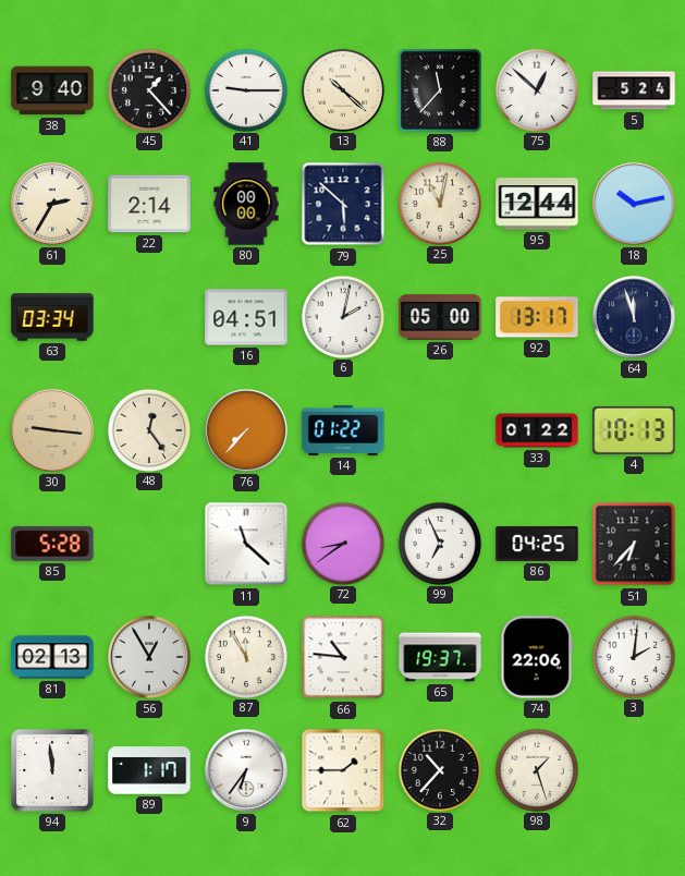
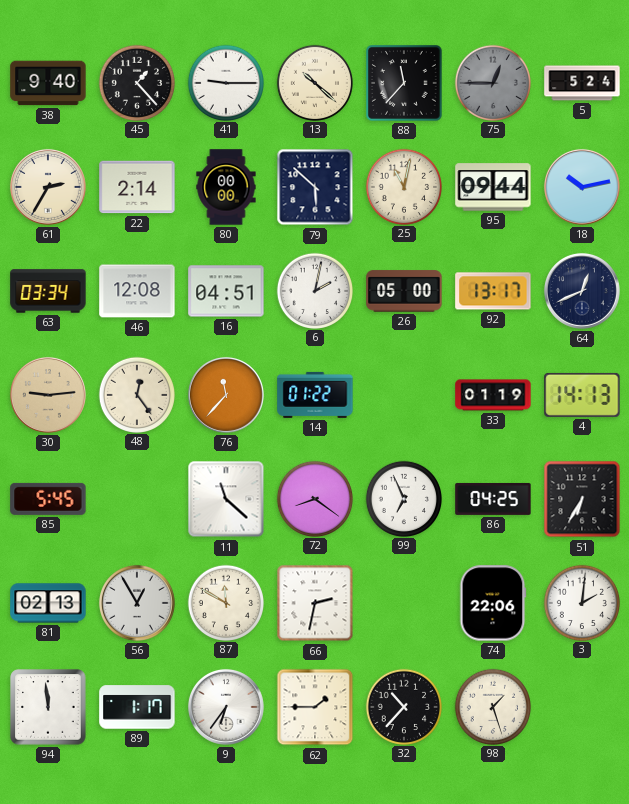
75: 12:52 -> 12:45 (492, 82)
75 dial: white -> grey (492, 82)
95: 12:44 -> 09:44 (493, 187)
46: none -> 12:08 (137, 291)
64: 11:57 -> 12:41 (582, 291)
30: 9:16 -> 9:14 (48, 395)
76: 7:37 -> 11:37 (226, 395)
33: 01:22 -> 01:19 (493, 395)
4: 10:13 -> 14:13 (582, 395)
85: 5:28 -> 5:45 (48, 499)
72: 8:39 -> 8:21 (314, 498)
51: 6:37 -> 6:35 (582, 499)
87: 11:55 -> 11:50 (225, 602)
66: 10:46 -> 2:32 (315, 603)
65: 19:37 -> none (440, 657)
